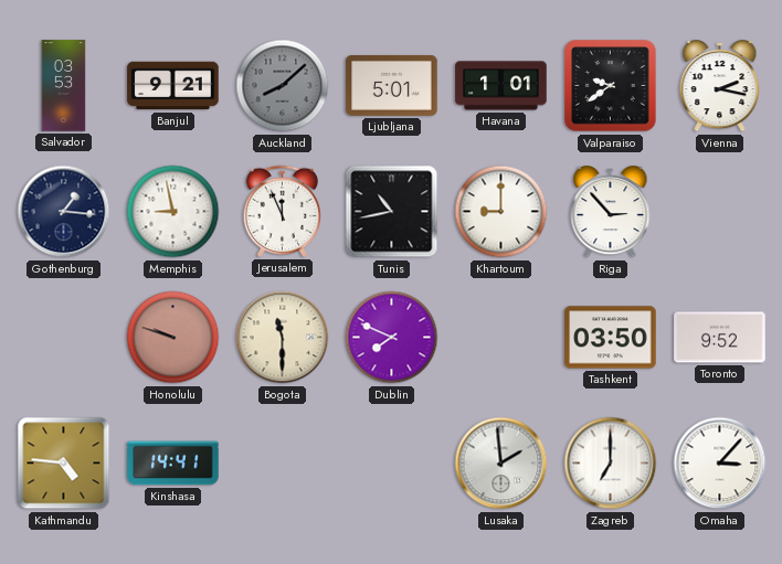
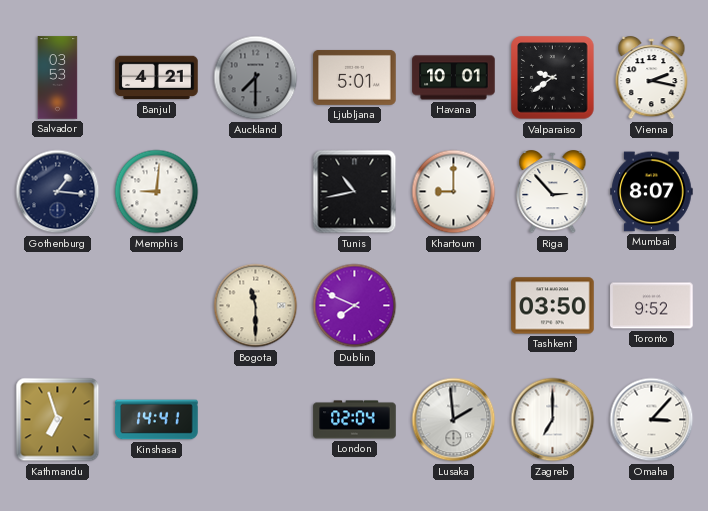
Banjul: 9:21 -> 4:21 (157, 78)
Auckland: 8:08 -> 7:30 (256, 78)
Havana: 1:01 -> 10:01 (454, 78)
Memphis: 8:58 -> 9:01 (157, 192)
Jerusalem: 11:56 -> none (282, 211)
Mumbai: none -> 8:07 (652, 192)
Honolulu: 9:48 -> none (173, 338)
Kathmandu: 4:46 -> 6:57 (58, 420)
London: none -> 02:04 (355, 420)
